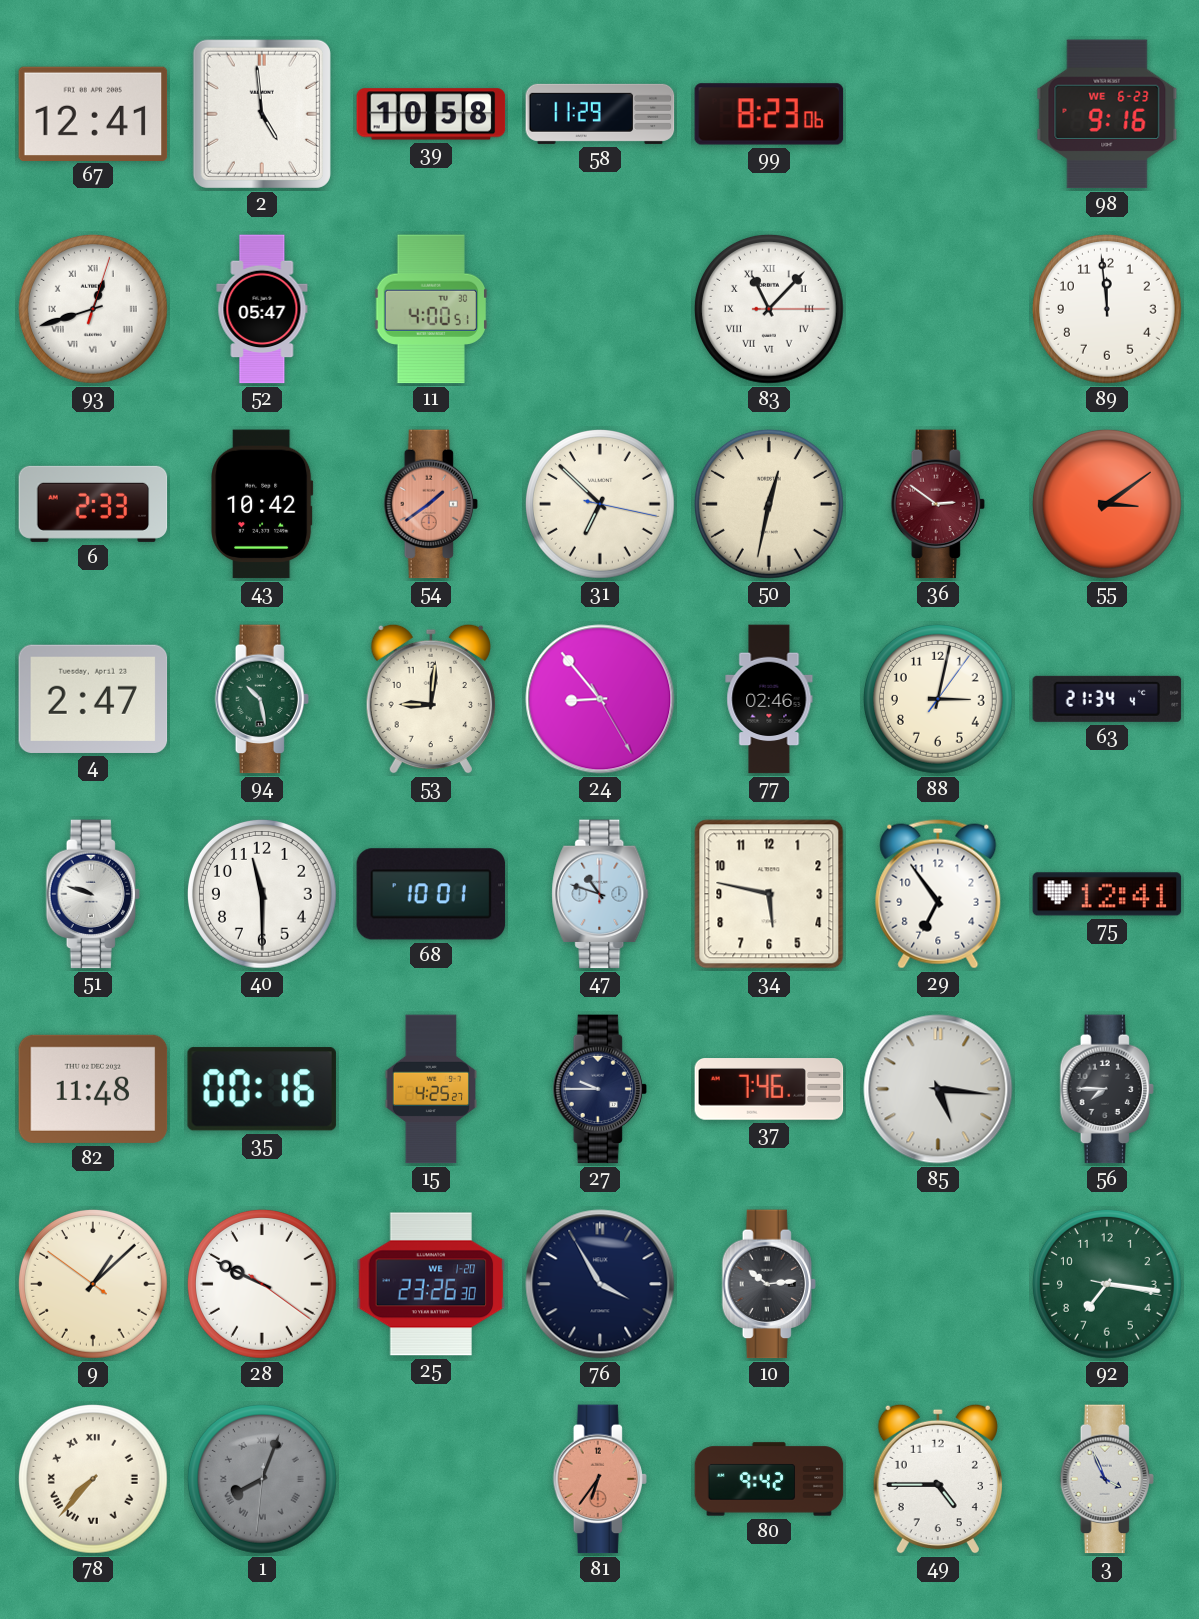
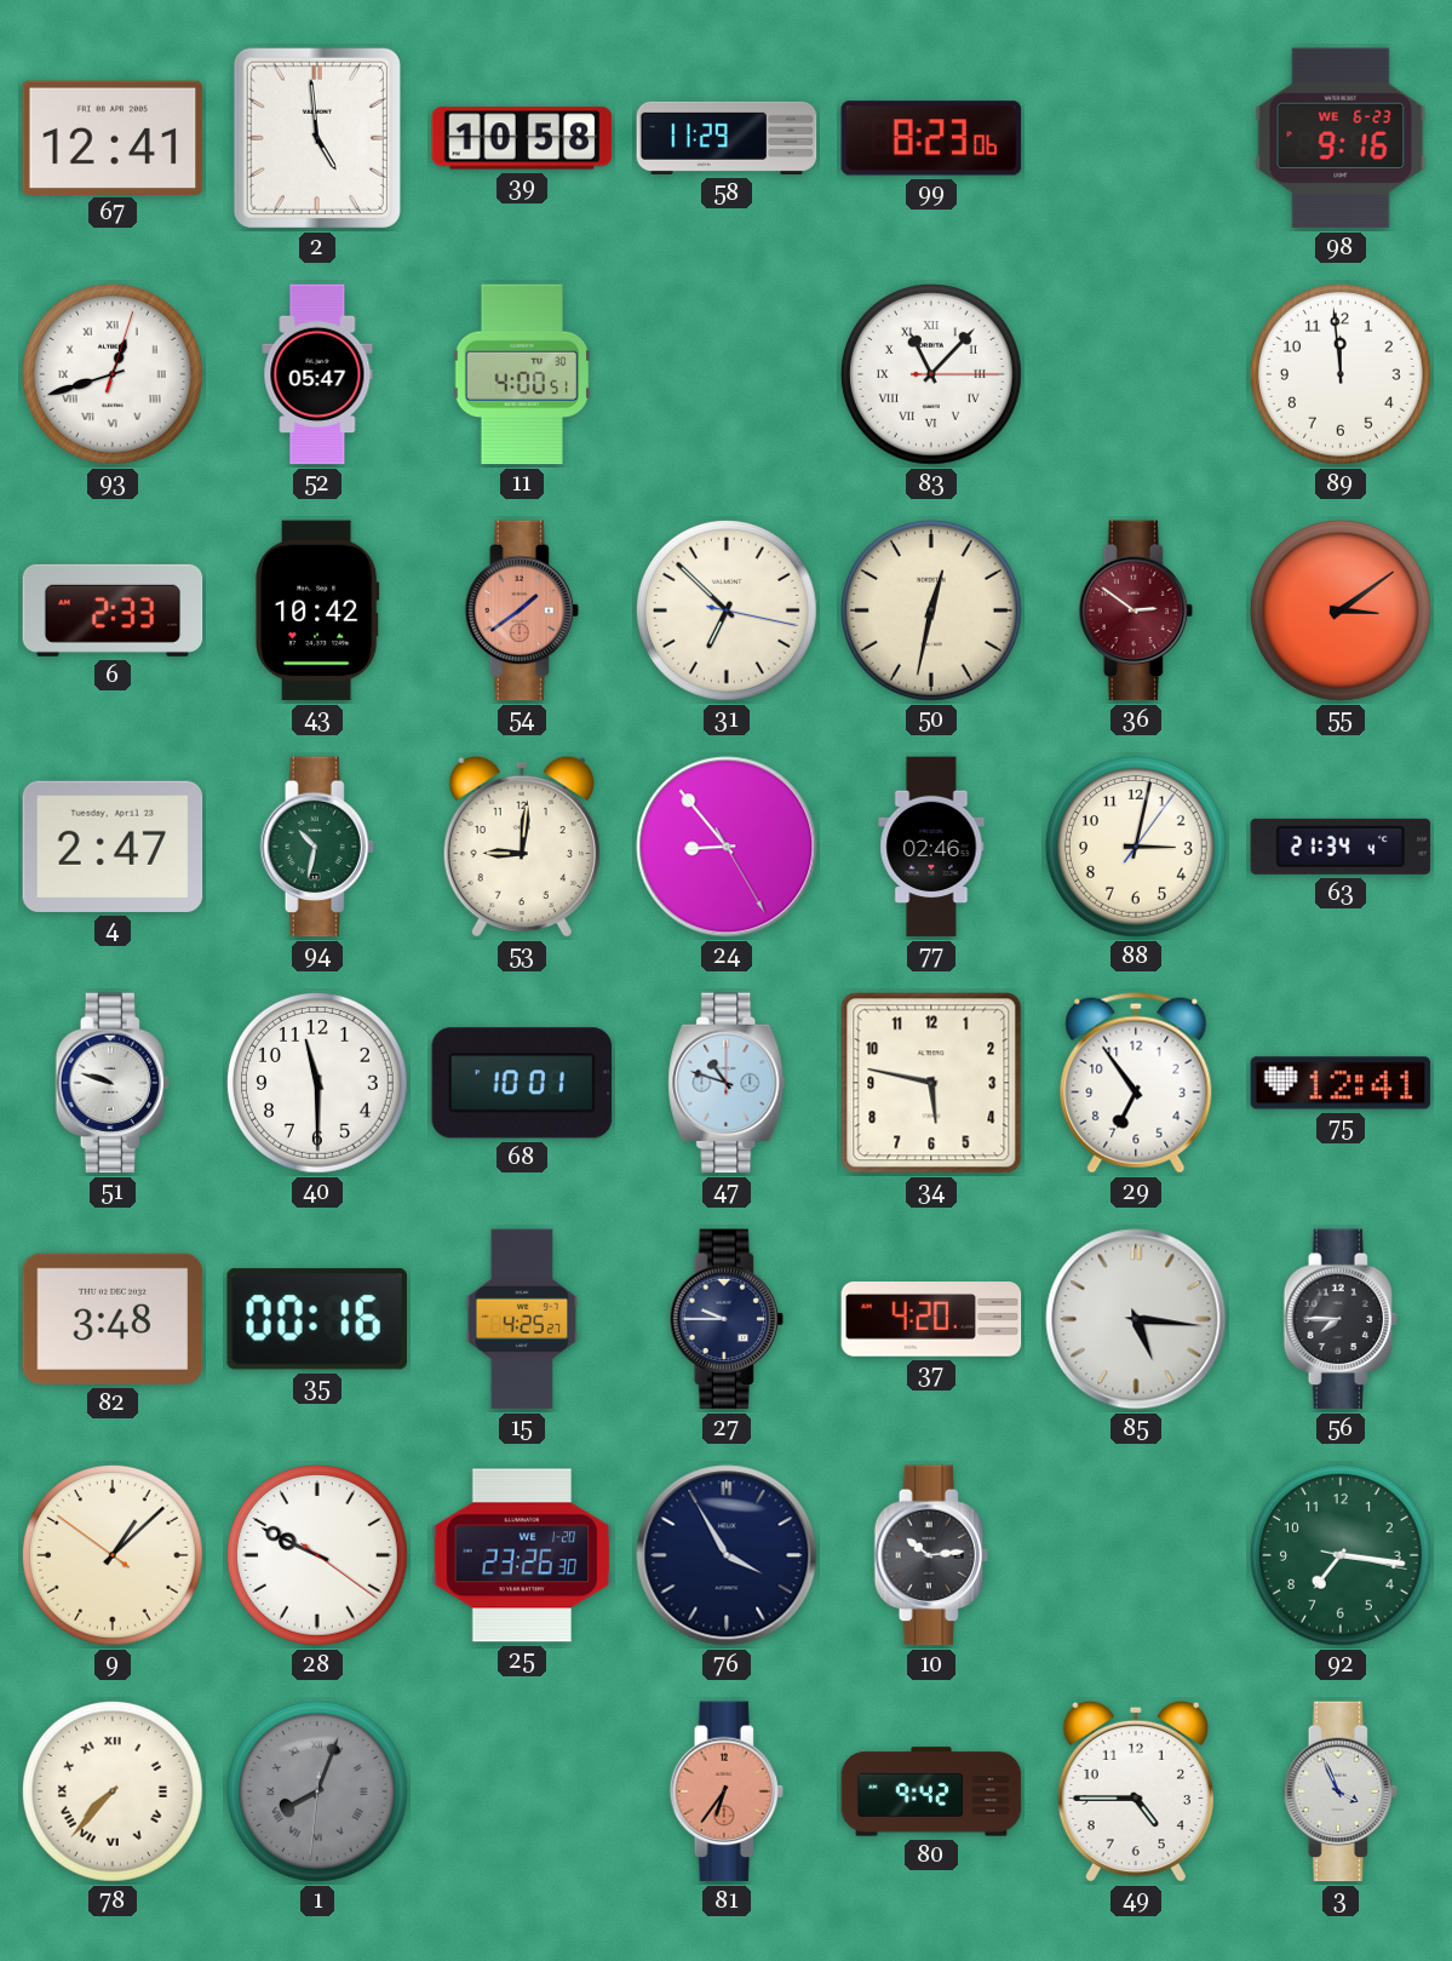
94: 10:28 -> 10:32 (316, 847)
82: 11:48 -> 3:48 (113, 1319)
37: 7:46 -> 4:20 (931, 1319)
